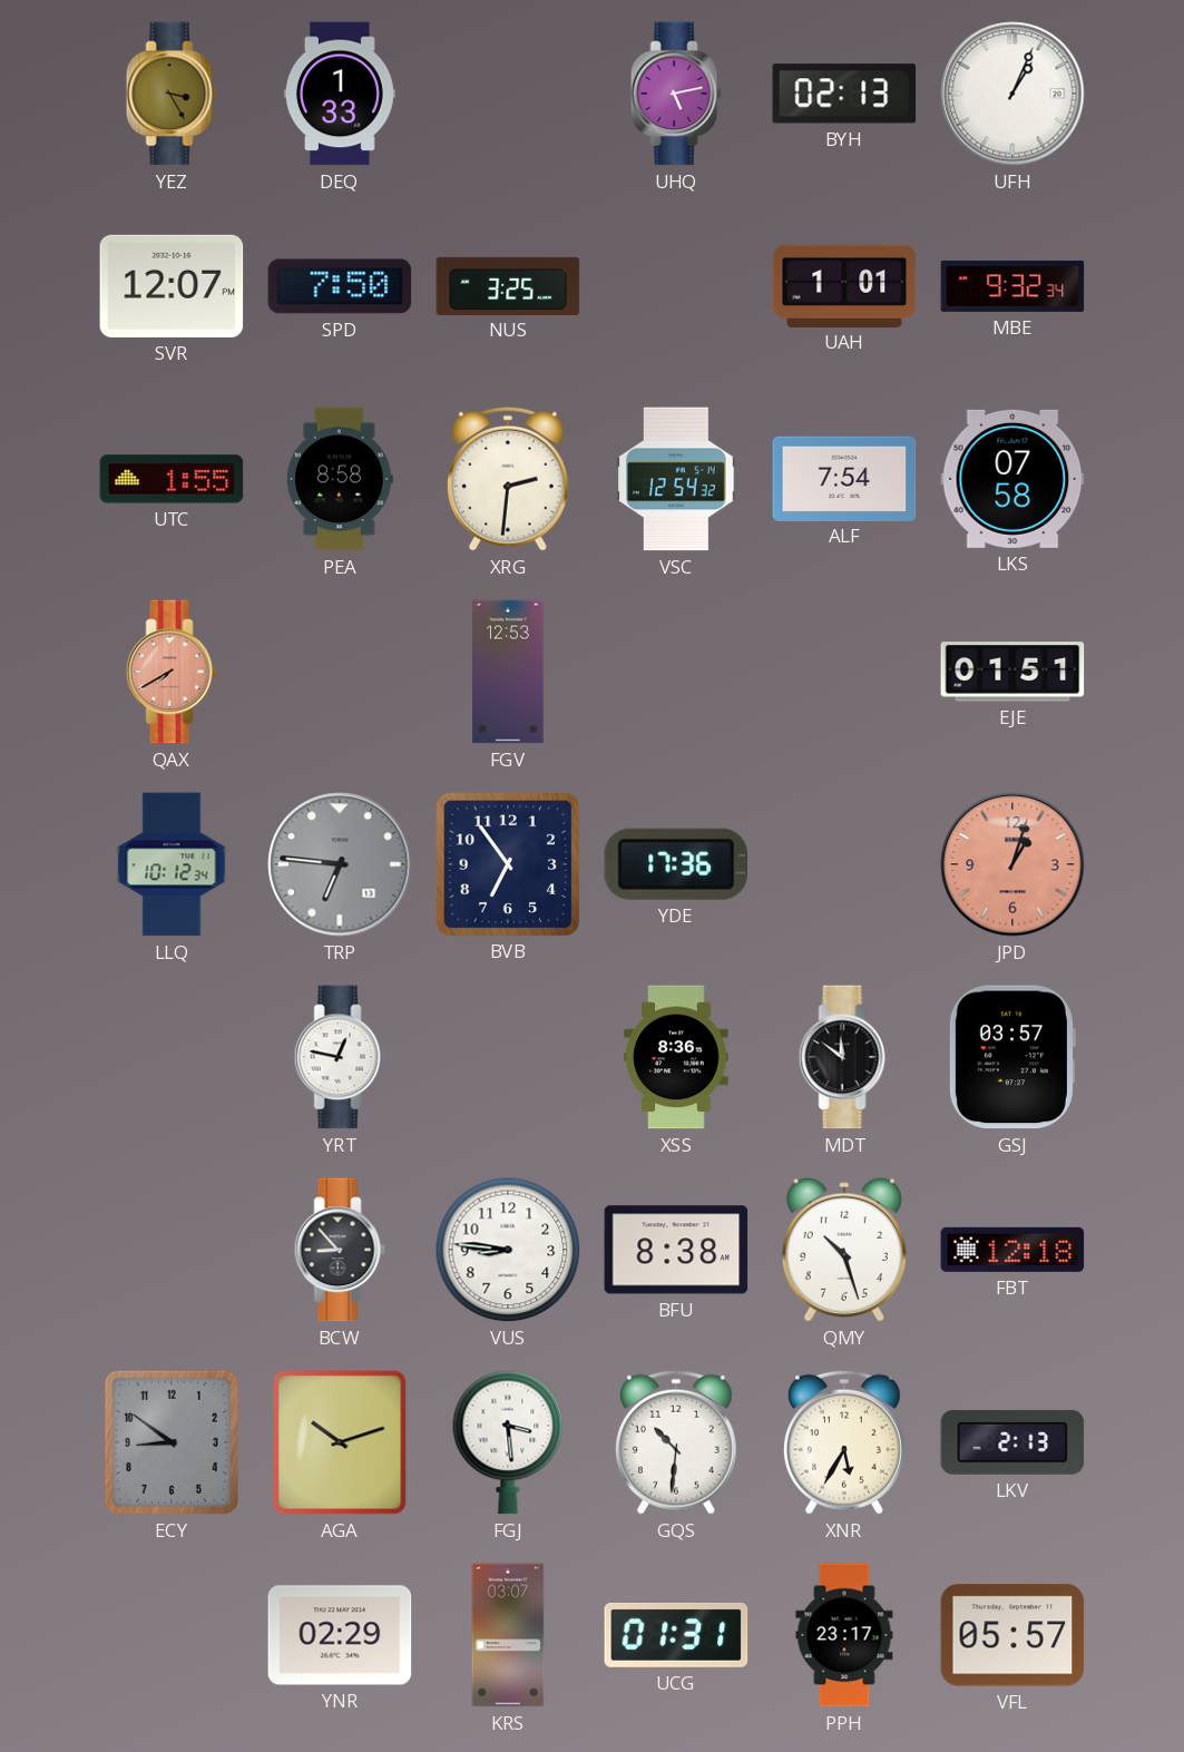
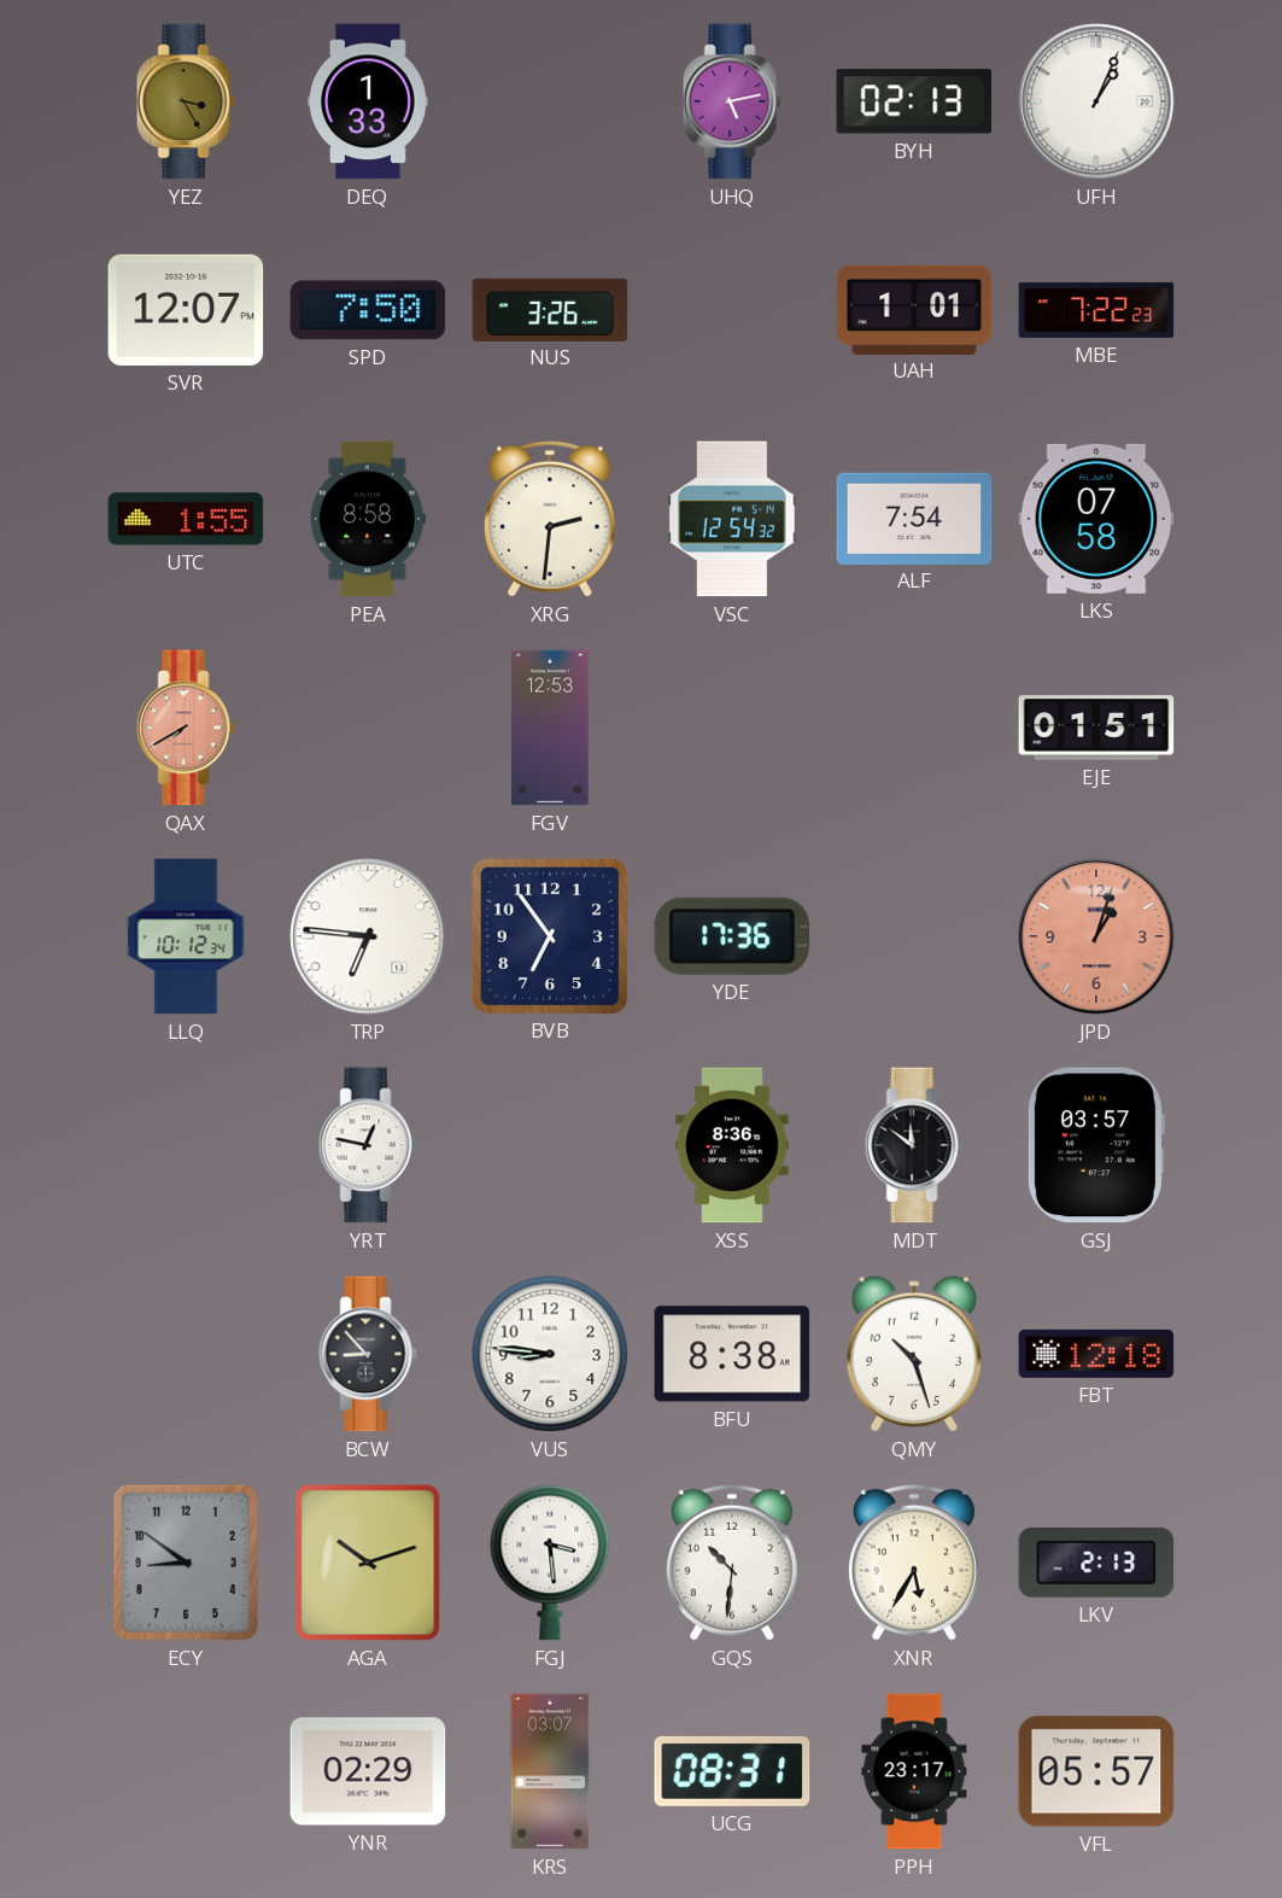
NUS: 3:25 -> 3:26 (550, 309)
MBE: 9:32 -> 7:22 (1096, 310)
TRP dial: grey -> white (368, 936)
UCG: 01:31 -> 08:31 (732, 1771)
